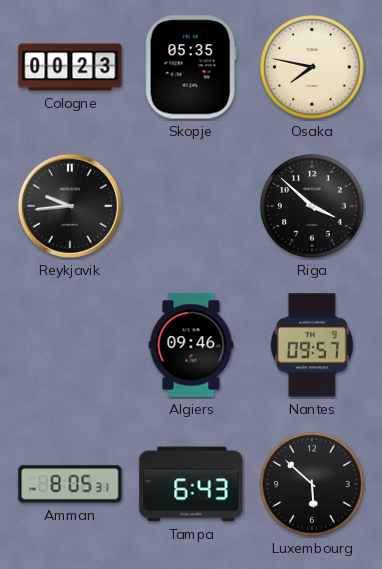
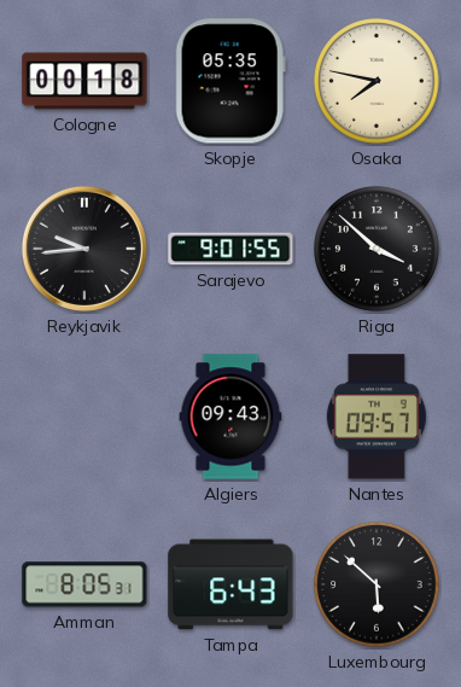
Cologne: 00:23 -> 00:18 (84, 81)
Sarajevo: none -> 9:01 (230, 249)
Algiers: 09:46 -> 09:43 (230, 417)
